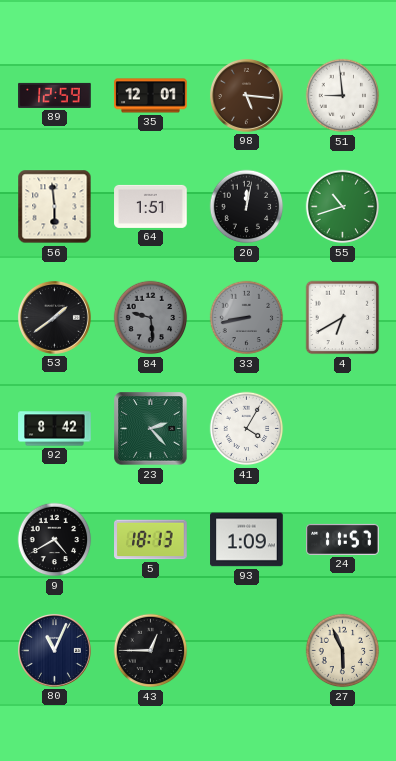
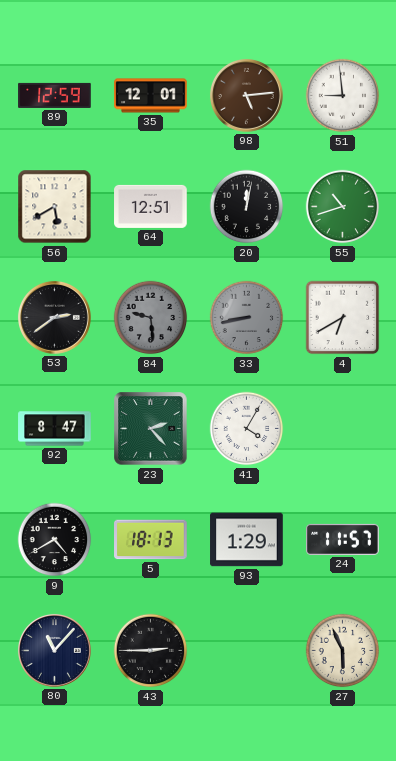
98: 5:16 -> 5:14 (246, 95)
56: 5:59 -> 5:40 (55, 207)
64: 1:51 -> 12:51 (151, 206)
53: 1:39 -> 2:39 (54, 317)
92: 8:42 -> 8:47 (55, 429)
93: 1:09 -> 1:29 (247, 540)
80: 11:04 -> 11:07 (54, 650)
43: 12:45 -> 2:45 (151, 651)
